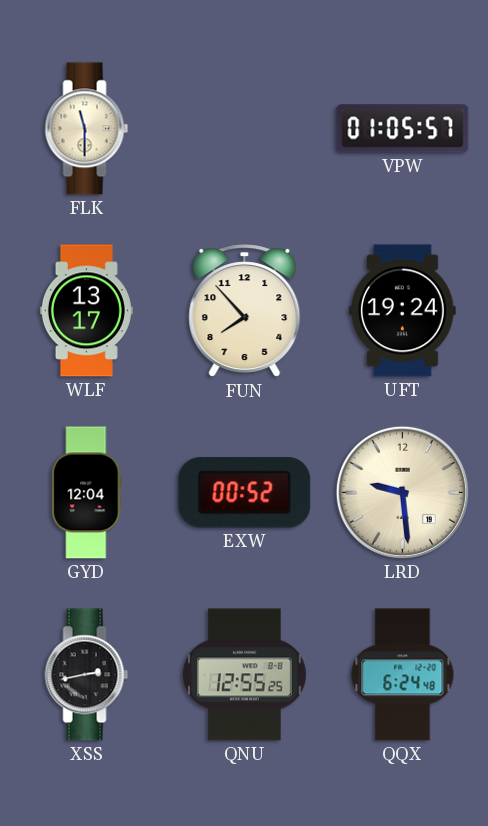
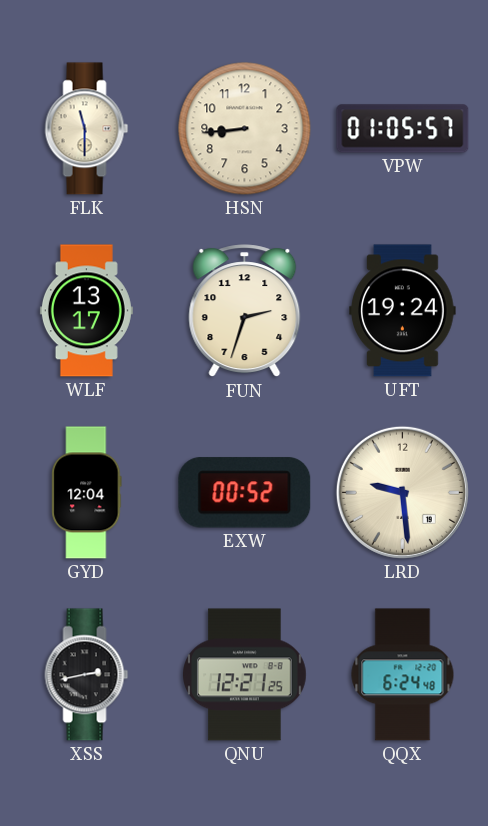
HSN: none -> 8:44 (245, 129)
FUN: 7:53 -> 2:33 (245, 311)
QNU: 12:55 -> 12:21 (245, 675)
